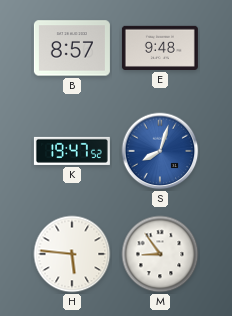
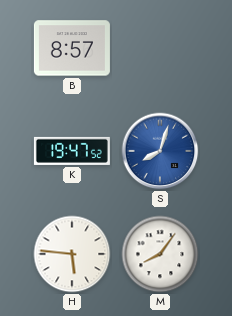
E: 9:48 -> none (160, 48)
M: 8:54 -> 8:06 (160, 254)
